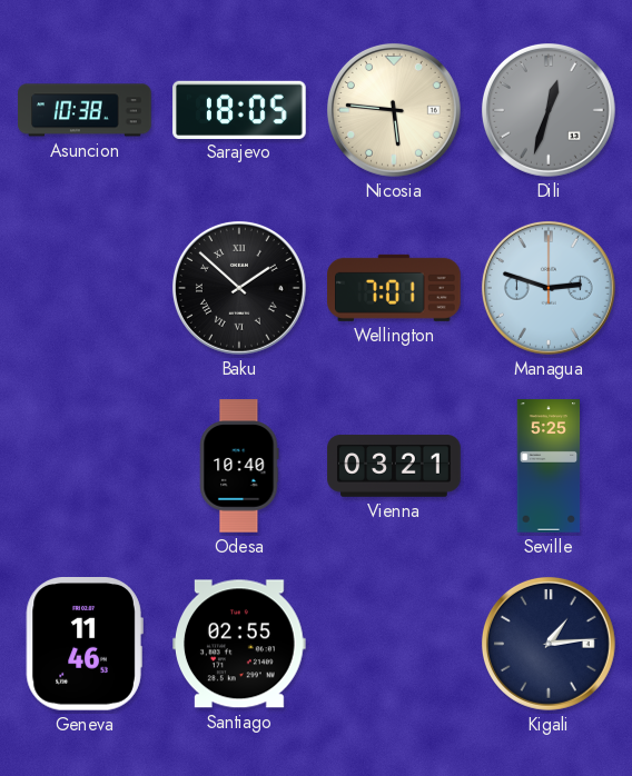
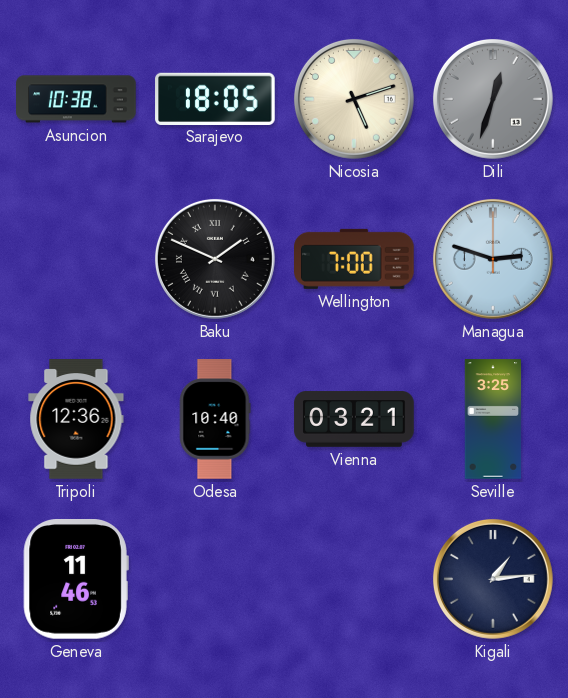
Nicosia: 5:46 -> 5:12 (354, 99)
Baku: 1:52 -> 1:49 (215, 259)
Wellington: 7:01 -> 7:00 (355, 259)
Tripoli: none -> 12:36 (76, 419)
Seville: 5:25 -> 3:25 (493, 419)
Santiago: 02:55 -> none (240, 644)
